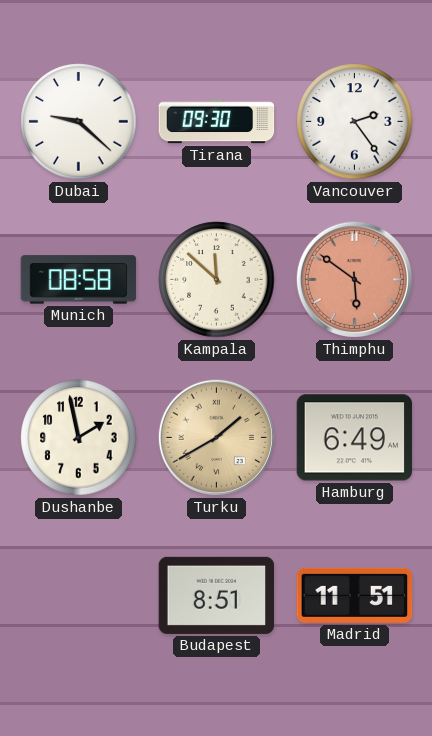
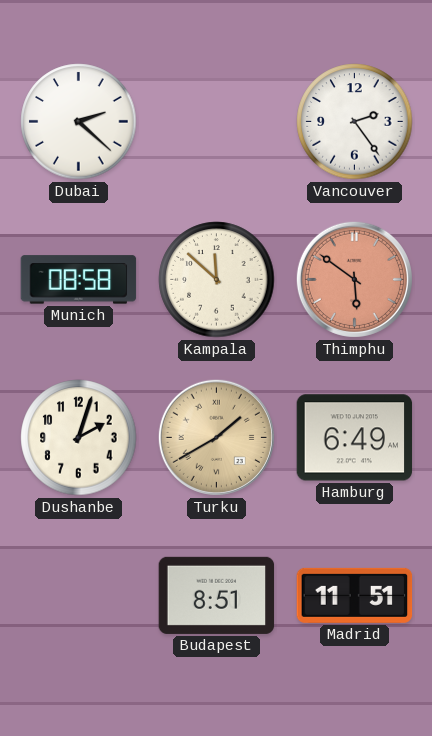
Dubai: 9:22 -> 2:22 (79, 122)
Tirana: 09:30 -> none (217, 122)
Dushanbe: 1:58 -> 2:03 (79, 438)
